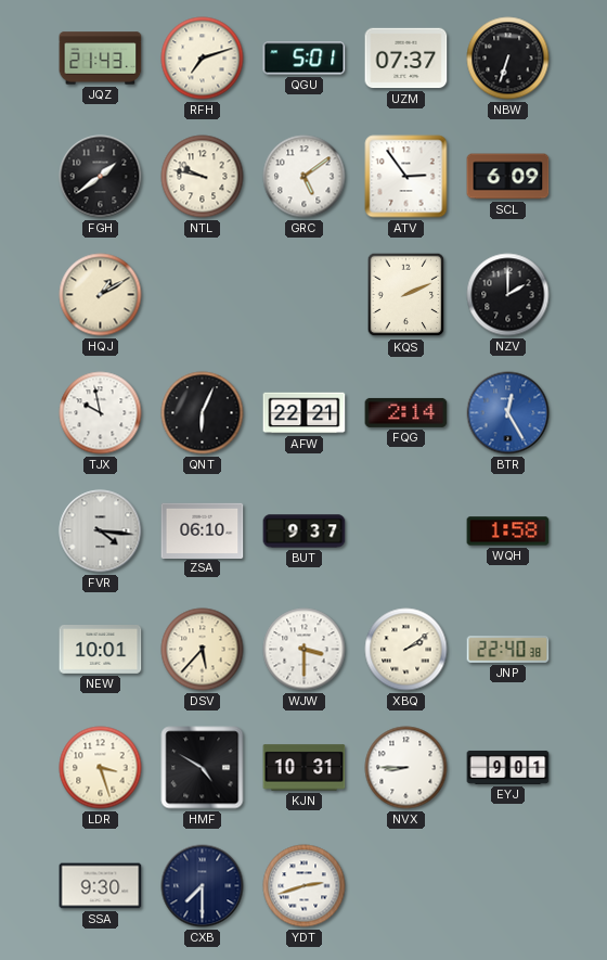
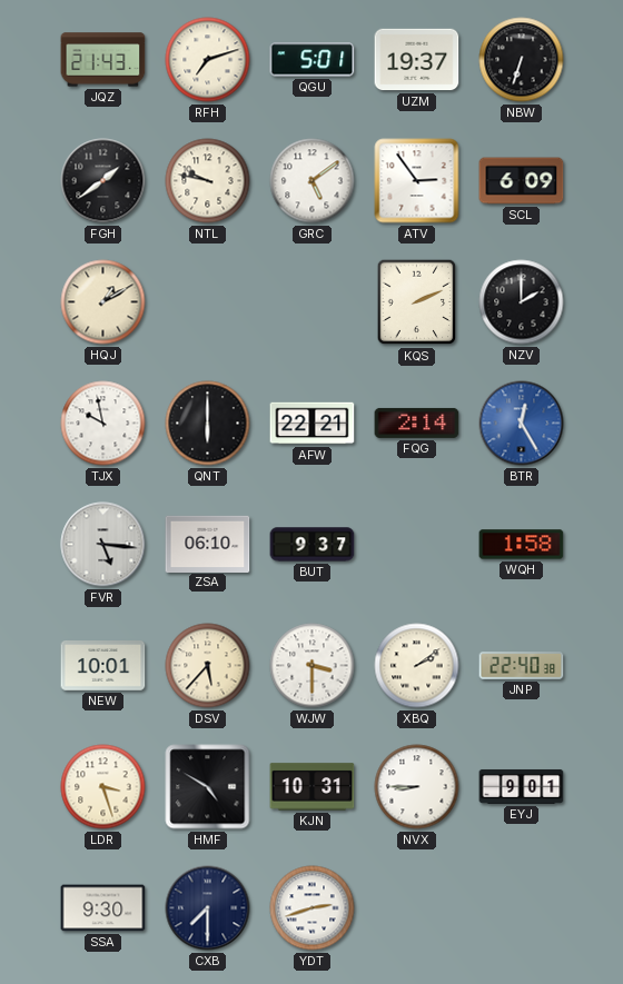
UZM: 07:37 -> 19:37 (417, 60)
QNT: 6:04 -> 6:00 (208, 424)
FVR: 4:16 -> 5:16 (103, 545)
